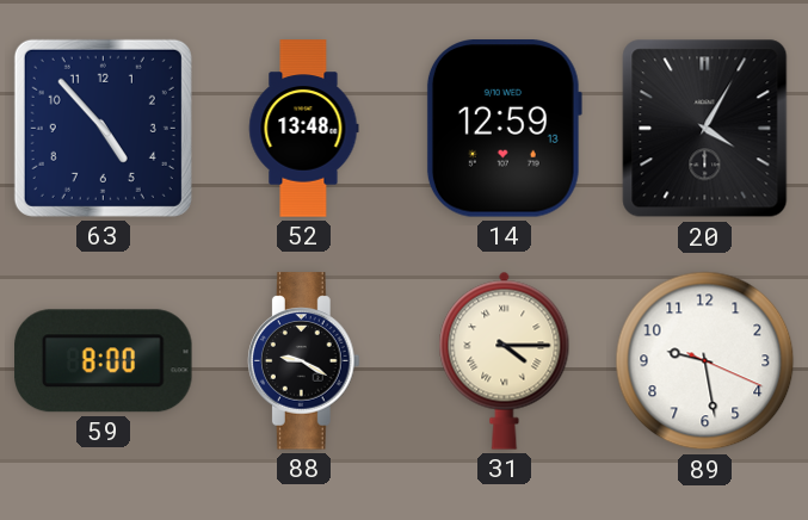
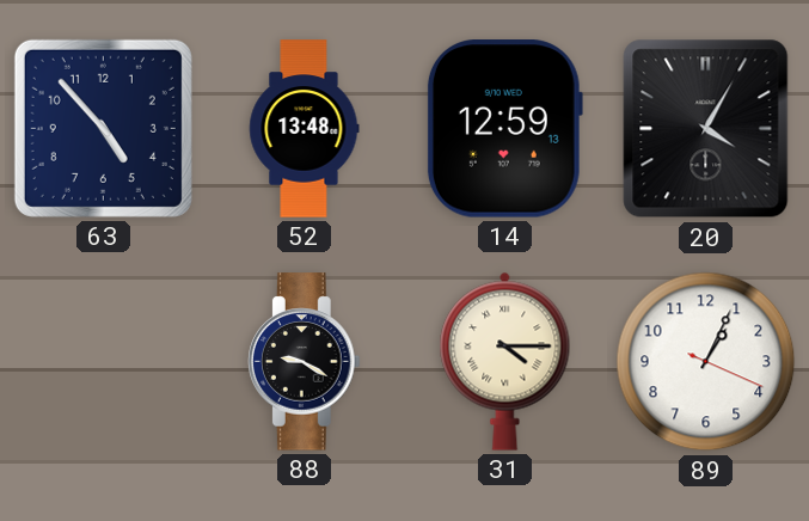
59: 8:00 -> none (104, 361)
89: 9:28 -> 1:04 (706, 362)
